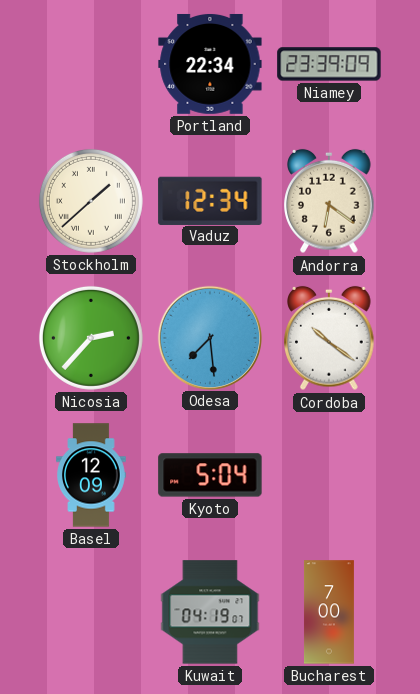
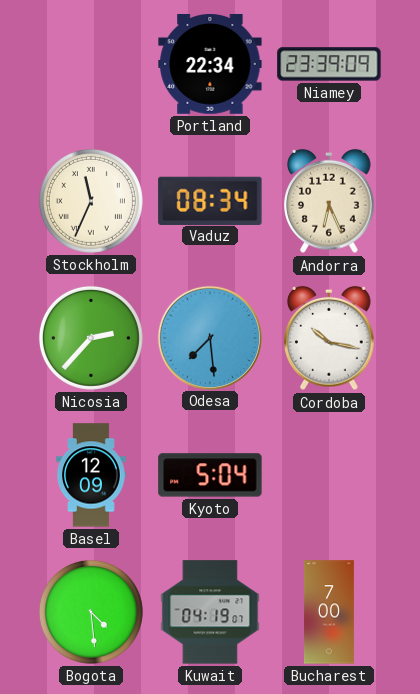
Stockholm: 1:38 -> 11:34 (91, 201)
Vaduz: 12:34 -> 08:34 (210, 200)
Andorra: 6:21 -> 6:26 (329, 201)
Cordoba: 10:21 -> 10:17 (329, 338)
Bogota: none -> 4:29 (91, 612)
